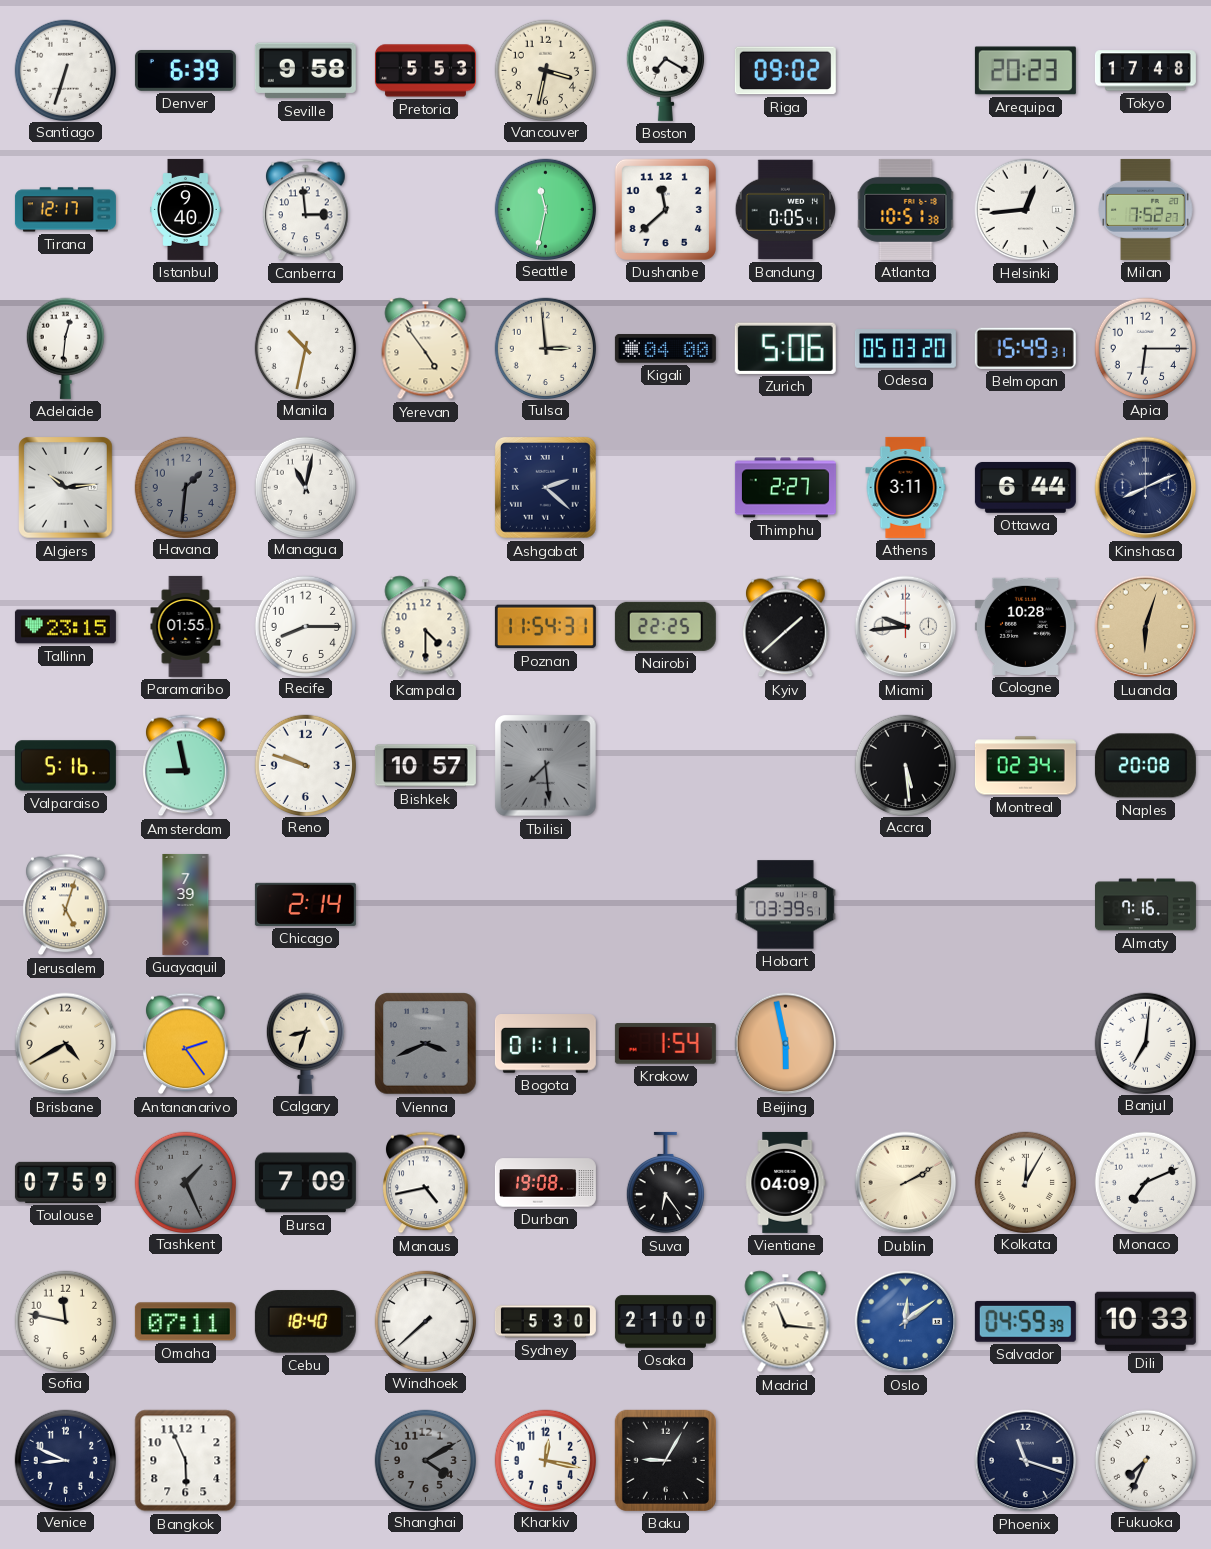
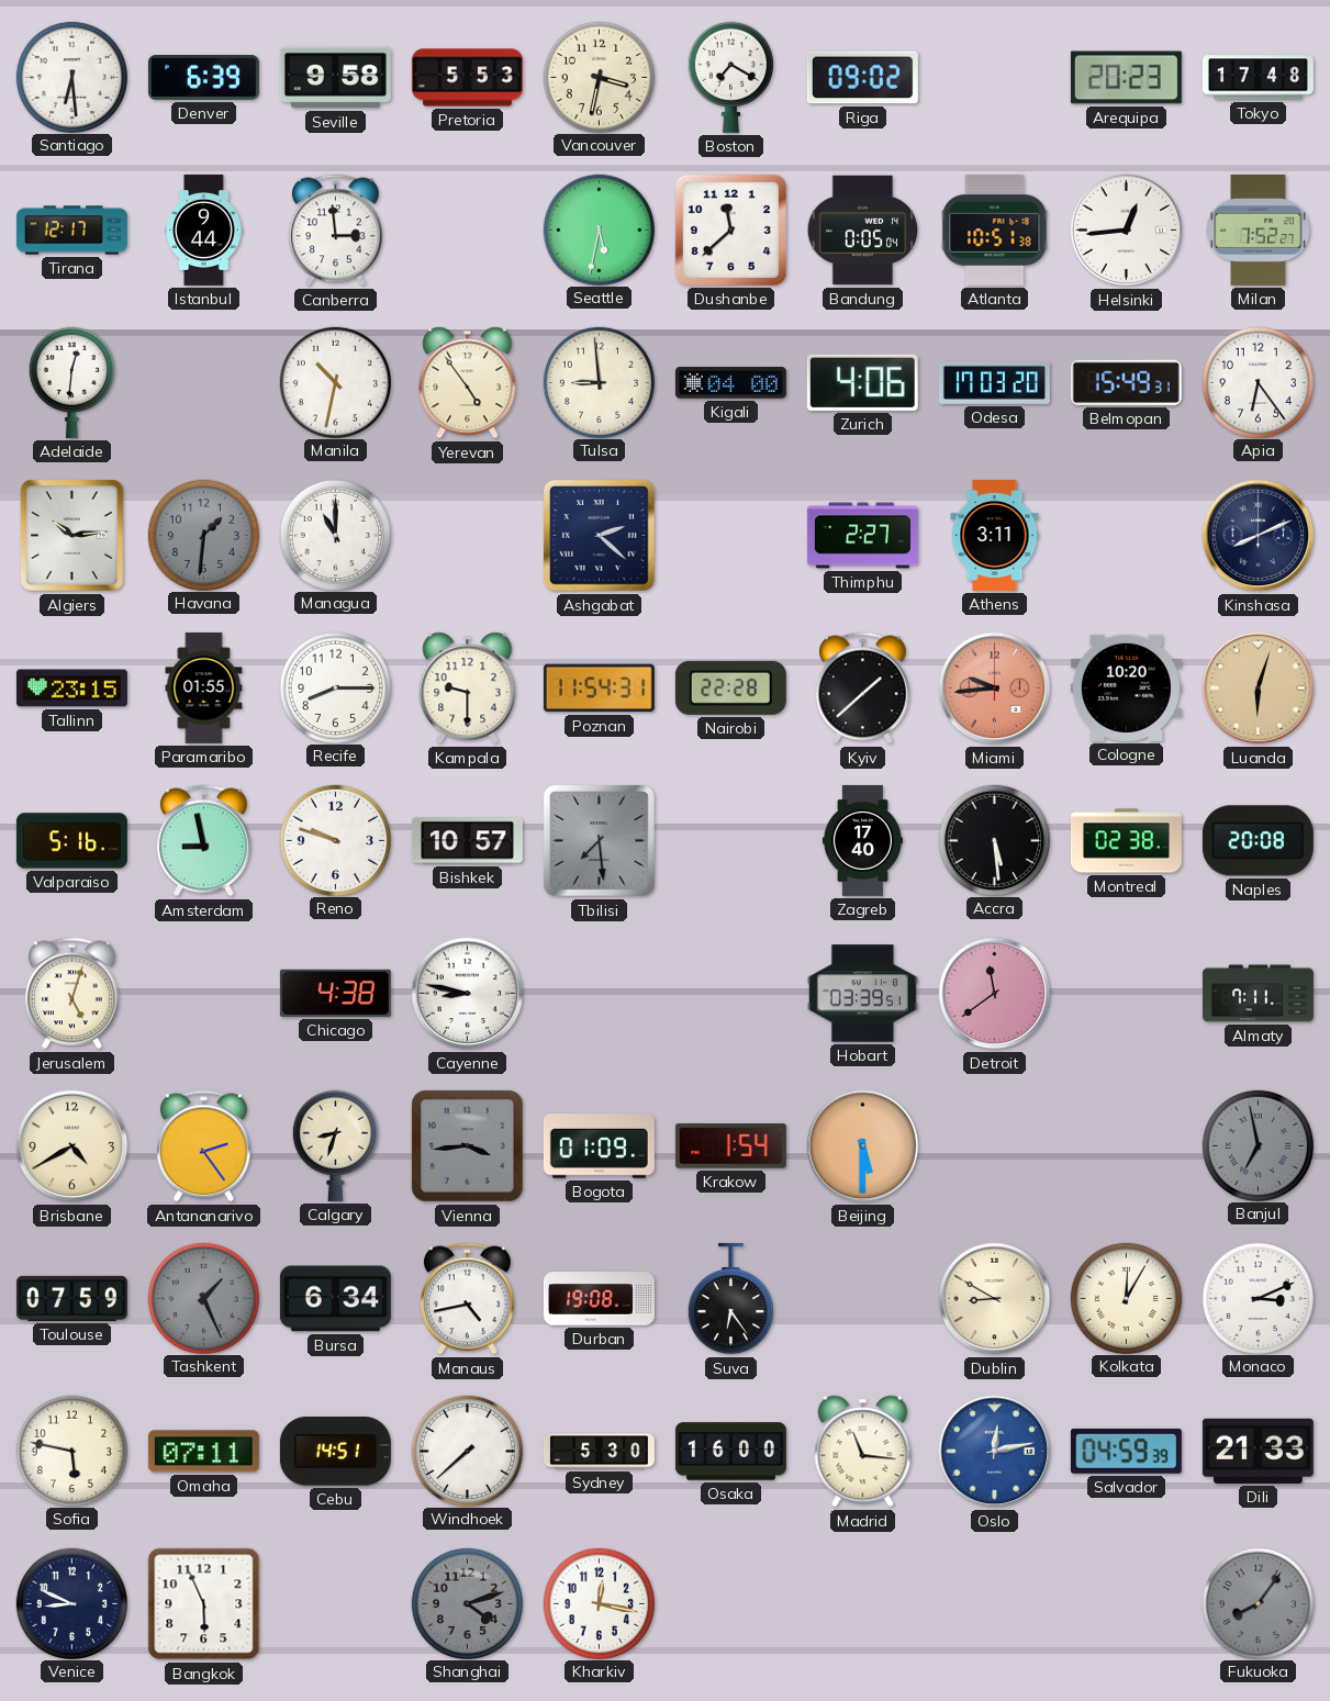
Santiago: 6:33 -> 6:29 (71, 77)
Istanbul: 9:40 -> 9:44 (204, 230)
Seattle: 11:32 -> 5:32 (599, 230)
Bandung: 0:05:41 -> 0:05:04 (863, 231)
Tulsa: 2:59 -> 8:59 (599, 382)
Zurich: 5:06 -> 4:06 (862, 382)
Odesa: 05:03 -> 17:03 (994, 383)
Apia: 6:15 -> 6:24 (1258, 382)
Managua: 11:02 -> 11:00 (335, 535)
Ottawa: 6:44 -> none (1025, 487)
Kampala: 4:30 -> 9:30 (468, 689)
Nairobi: 22:25 -> 22:28 (730, 687)
Miami dial: white -> salmon (995, 689)
Cologne: 10:28 -> 10:20 (1126, 687)
Zagreb: none -> 17:40 (862, 840)
Montreal: 02:34 -> 02:38 (1126, 841)
Guayaquil: 7:39 -> none (186, 904)
Chicago: 2:14 -> 4:38 (335, 993)
Cayenne: none -> 8:47 (468, 994)
Detroit: none -> 11:39 (995, 994)
Almaty: 7:16 -> 7:11 (1258, 994)
Vienna: 3:41 -> 3:44 (468, 1146)
Bogota: 01:11 -> 01:09 (599, 1146)
Beijing: 5:58 -> 5:30 (863, 1146)
Banjul: 7:01 -> 6:58 (1258, 1145)
Banjul dial: white -> grey (1258, 1145)
Bursa: 7:09 -> 6:34 (335, 1299)
Vientiane: 04:09 -> none (786, 1182)
Dublin: 2:10 -> 8:50 (995, 1299)
Monaco: 7:11 -> 3:11 (1258, 1298)
Sofia: 11:47 -> 5:47 (71, 1451)
Cebu: 18:40 -> 14:51 (335, 1452)
Osaka: 21:00 -> 16:00 (730, 1452)
Oslo: 12:09 -> 12:13 (995, 1452)
Dili: 10:33 -> 21:33 (1258, 1451)
Shanghai: 4:10 -> 4:12 (467, 1603)
Baku: 9:05 -> none (665, 1460)
Phoenix: 11:18 -> none (1026, 1461)
Fukuoka: 7:34 -> 8:06 (1258, 1603)
Fukuoka dial: white -> grey (1258, 1603)
